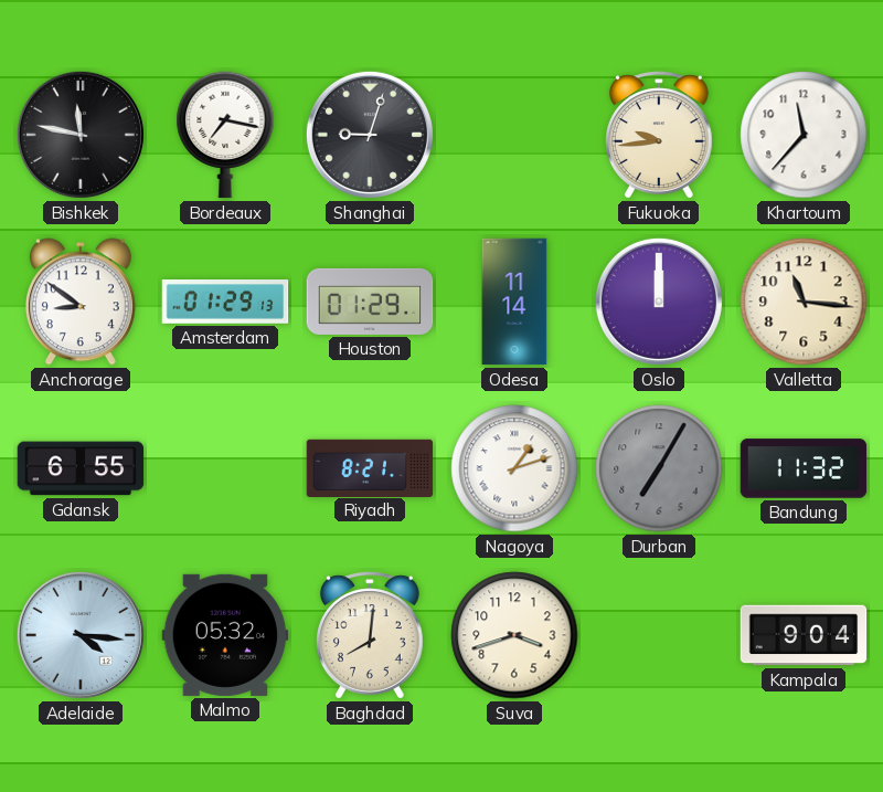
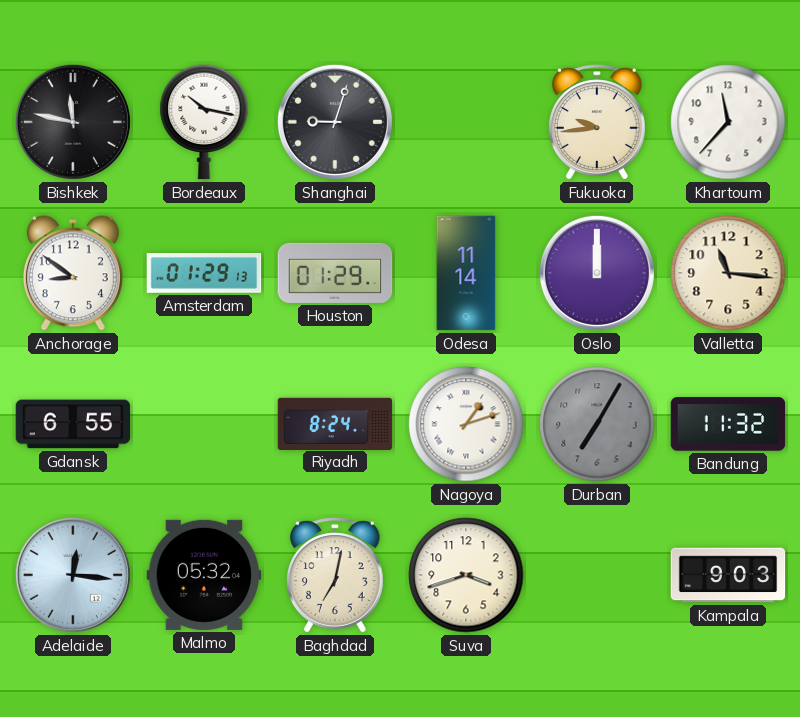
Bordeaux: 7:17 -> 10:17 (204, 122)
Riyadh: 8:21 -> 8:24 (335, 423)
Adelaide: 4:16 -> 12:16 (73, 575)
Baghdad: 8:01 -> 7:02 (335, 575)
Kampala: 9:04 -> 9:03 (728, 575)
